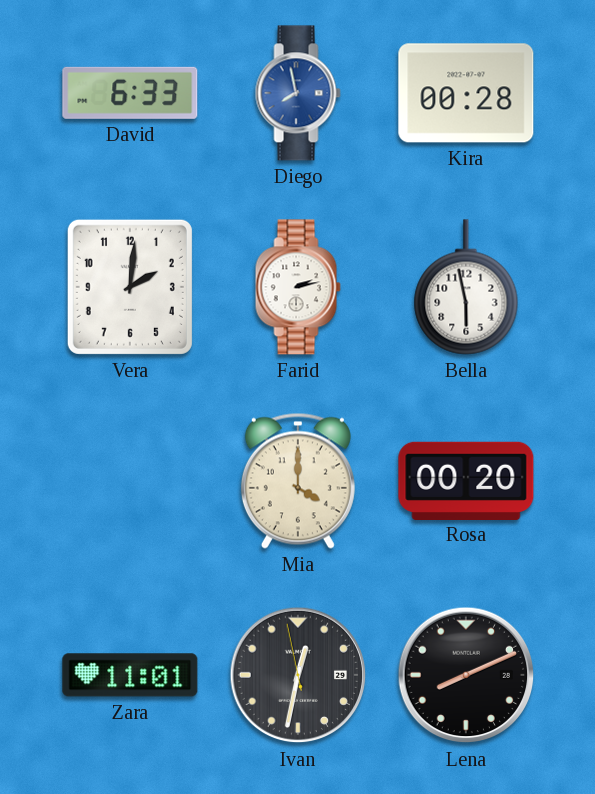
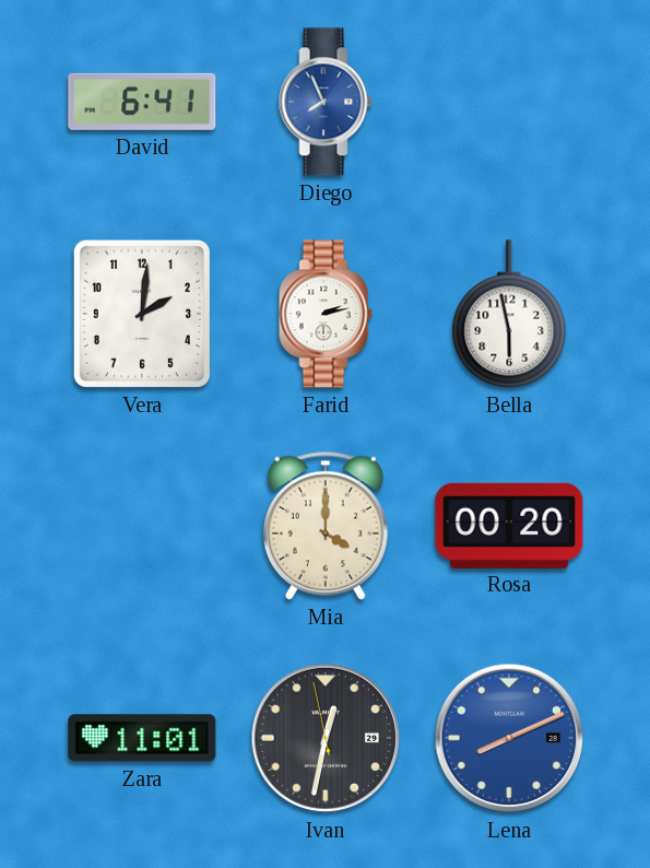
David: 6:33 -> 6:41 (142, 102)
Diego: 7:58 -> 7:56 (326, 102)
Kira: 00:28 -> none (466, 93)
Lena dial: black -> blue (509, 738)
